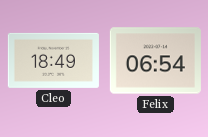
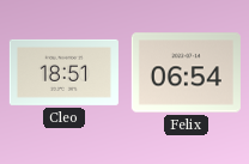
Cleo: 18:49 -> 18:51 (63, 72)
